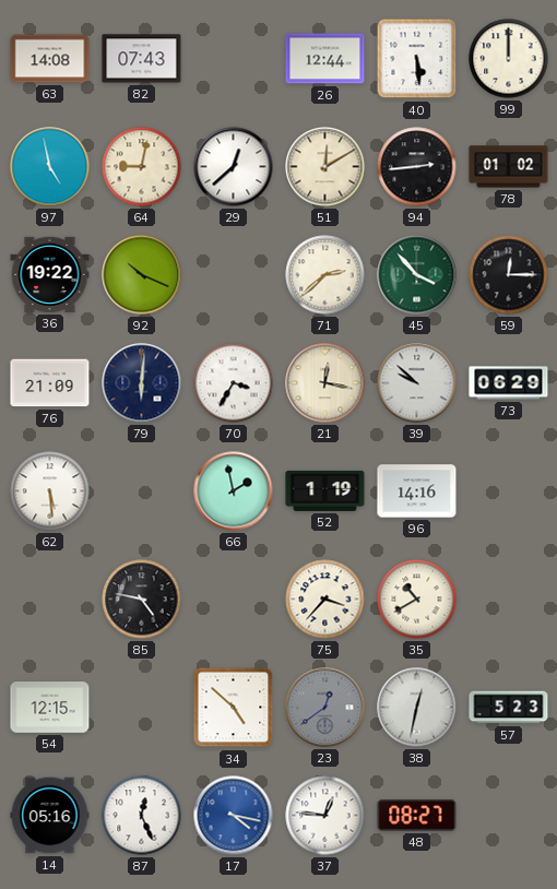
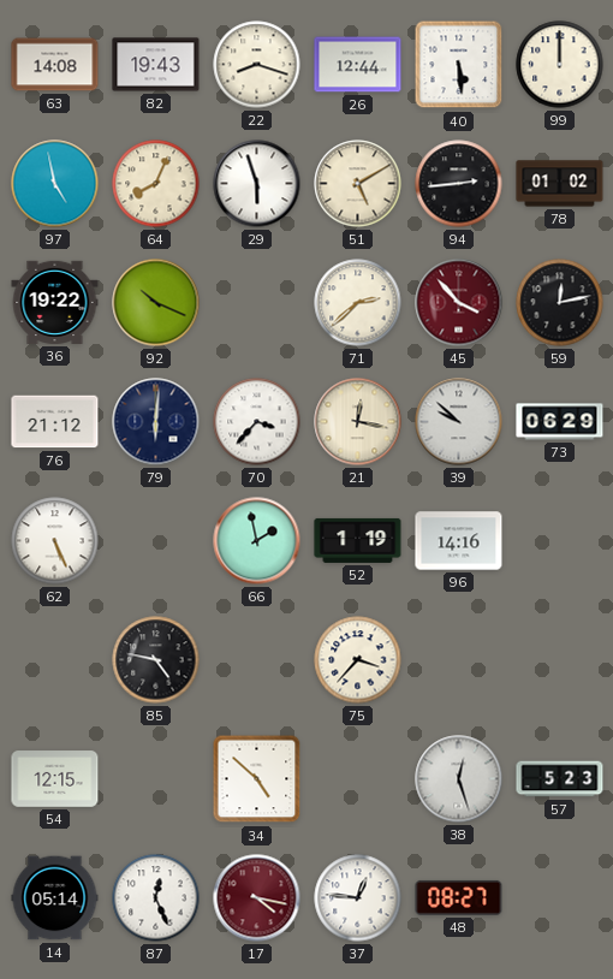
82: 07:43 -> 19:43 (156, 65)
22: none -> 8:18 (257, 65)
64: 9:02 -> 8:04 (156, 184)
29: 12:38 -> 5:57 (257, 184)
51: 12:10 -> 5:10 (358, 184)
45 dial: green -> burgundy (459, 303)
59: 12:15 -> 12:13 (560, 303)
76: 21:09 -> 21:12 (55, 422)
70: 3:35 -> 3:37 (257, 422)
62: 5:29 -> 5:26 (55, 541)
35: 10:40 -> none (417, 600)
23: 12:39 -> none (325, 708)
38: 12:32 -> 12:27 (459, 779)
14: 05:16 -> 05:14 (55, 898)
17 dial: blue -> burgundy (257, 898)
